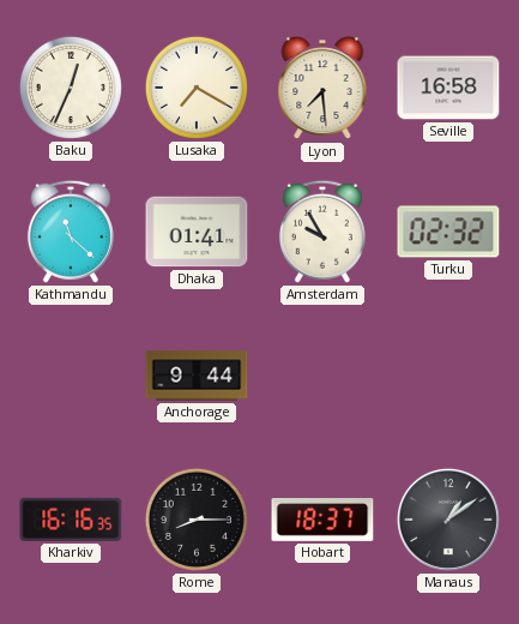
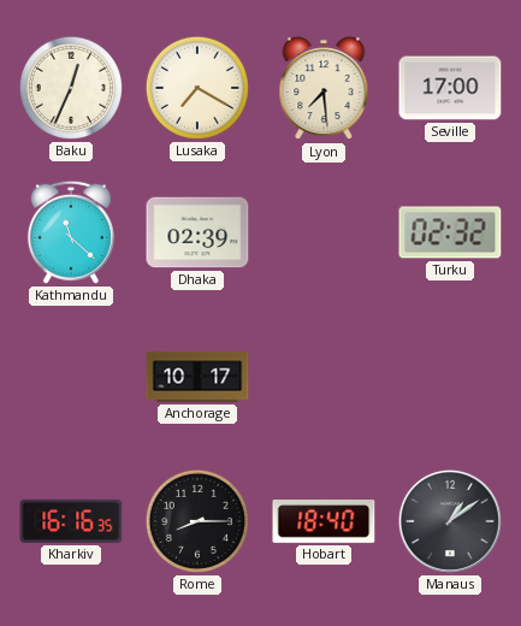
Seville: 16:58 -> 17:00 (450, 88)
Dhaka: 01:41 -> 02:39 (197, 232)
Amsterdam: 9:55 -> none (322, 232)
Anchorage: 9:44 -> 10:17 (197, 377)
Hobart: 18:37 -> 18:40 (324, 522)
